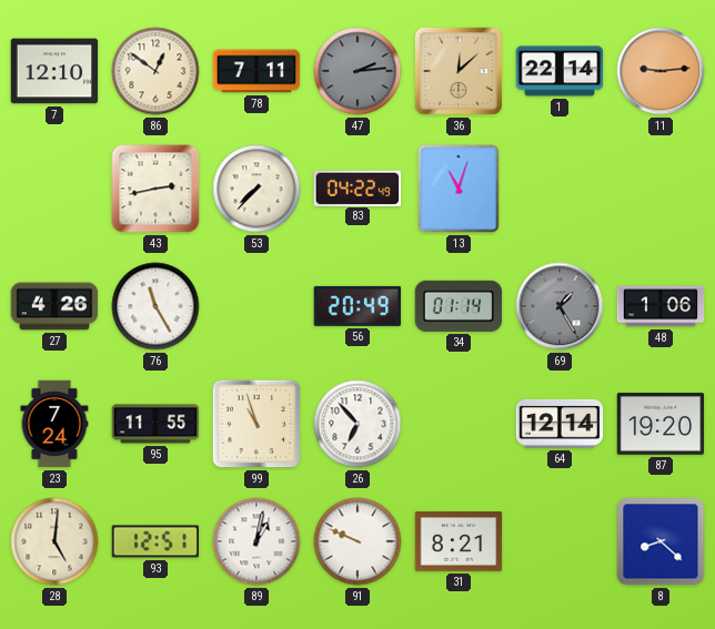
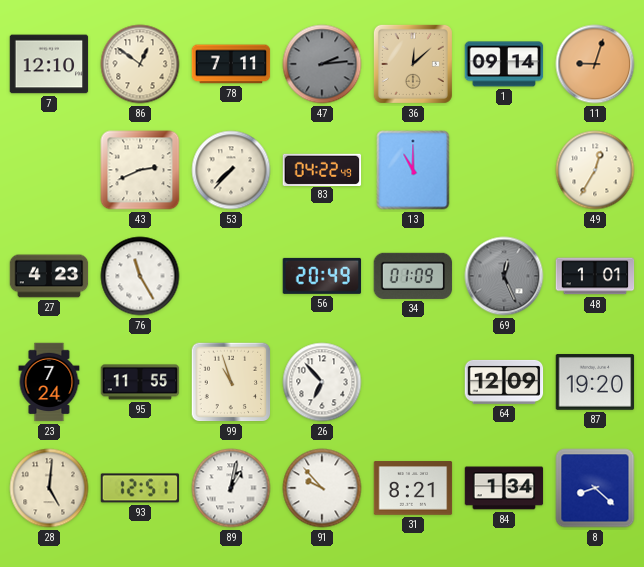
1: 22:14 -> 09:14 (504, 64)
11: 9:14 -> 9:03 (595, 64)
43: 2:43 -> 2:41 (140, 170)
13: 11:03 -> 11:00 (413, 170)
49: none -> 12:35 (595, 170)
27: 4:26 -> 4:23 (49, 276)
34: 01:14 -> 01:09 (413, 276)
69: 1:25 -> 12:26 (504, 276)
48: 1:06 -> 1:01 (595, 276)
64: 12:14 -> 12:09 (504, 382)
91: 9:49 -> 9:53 (322, 488)
84: none -> 1:34 (504, 488)
